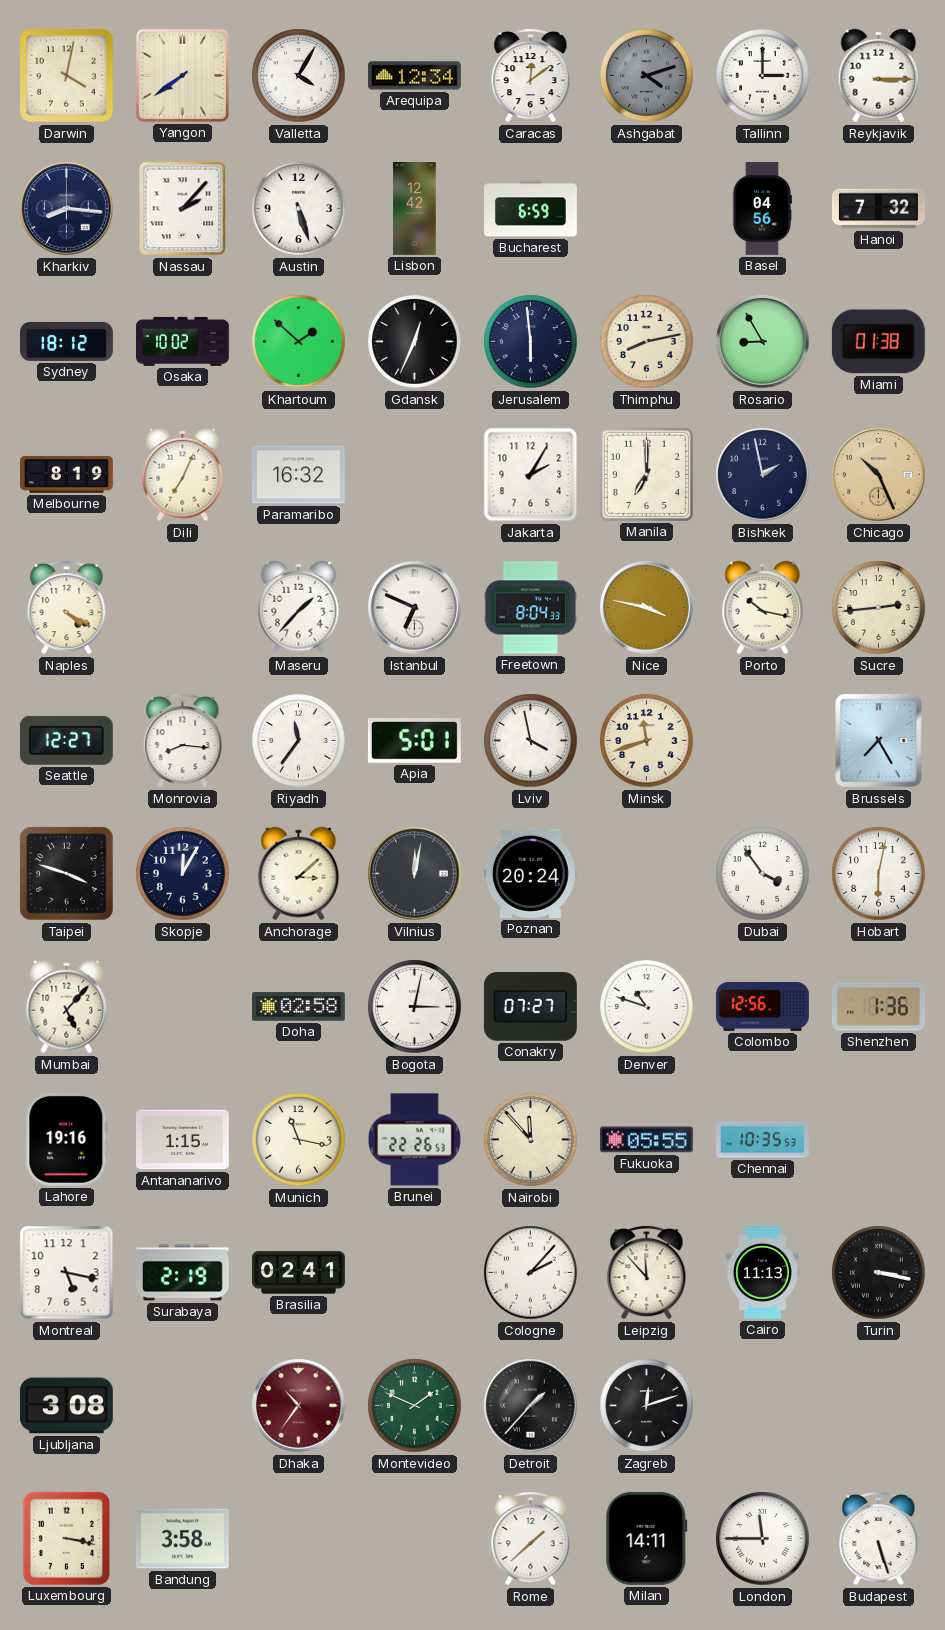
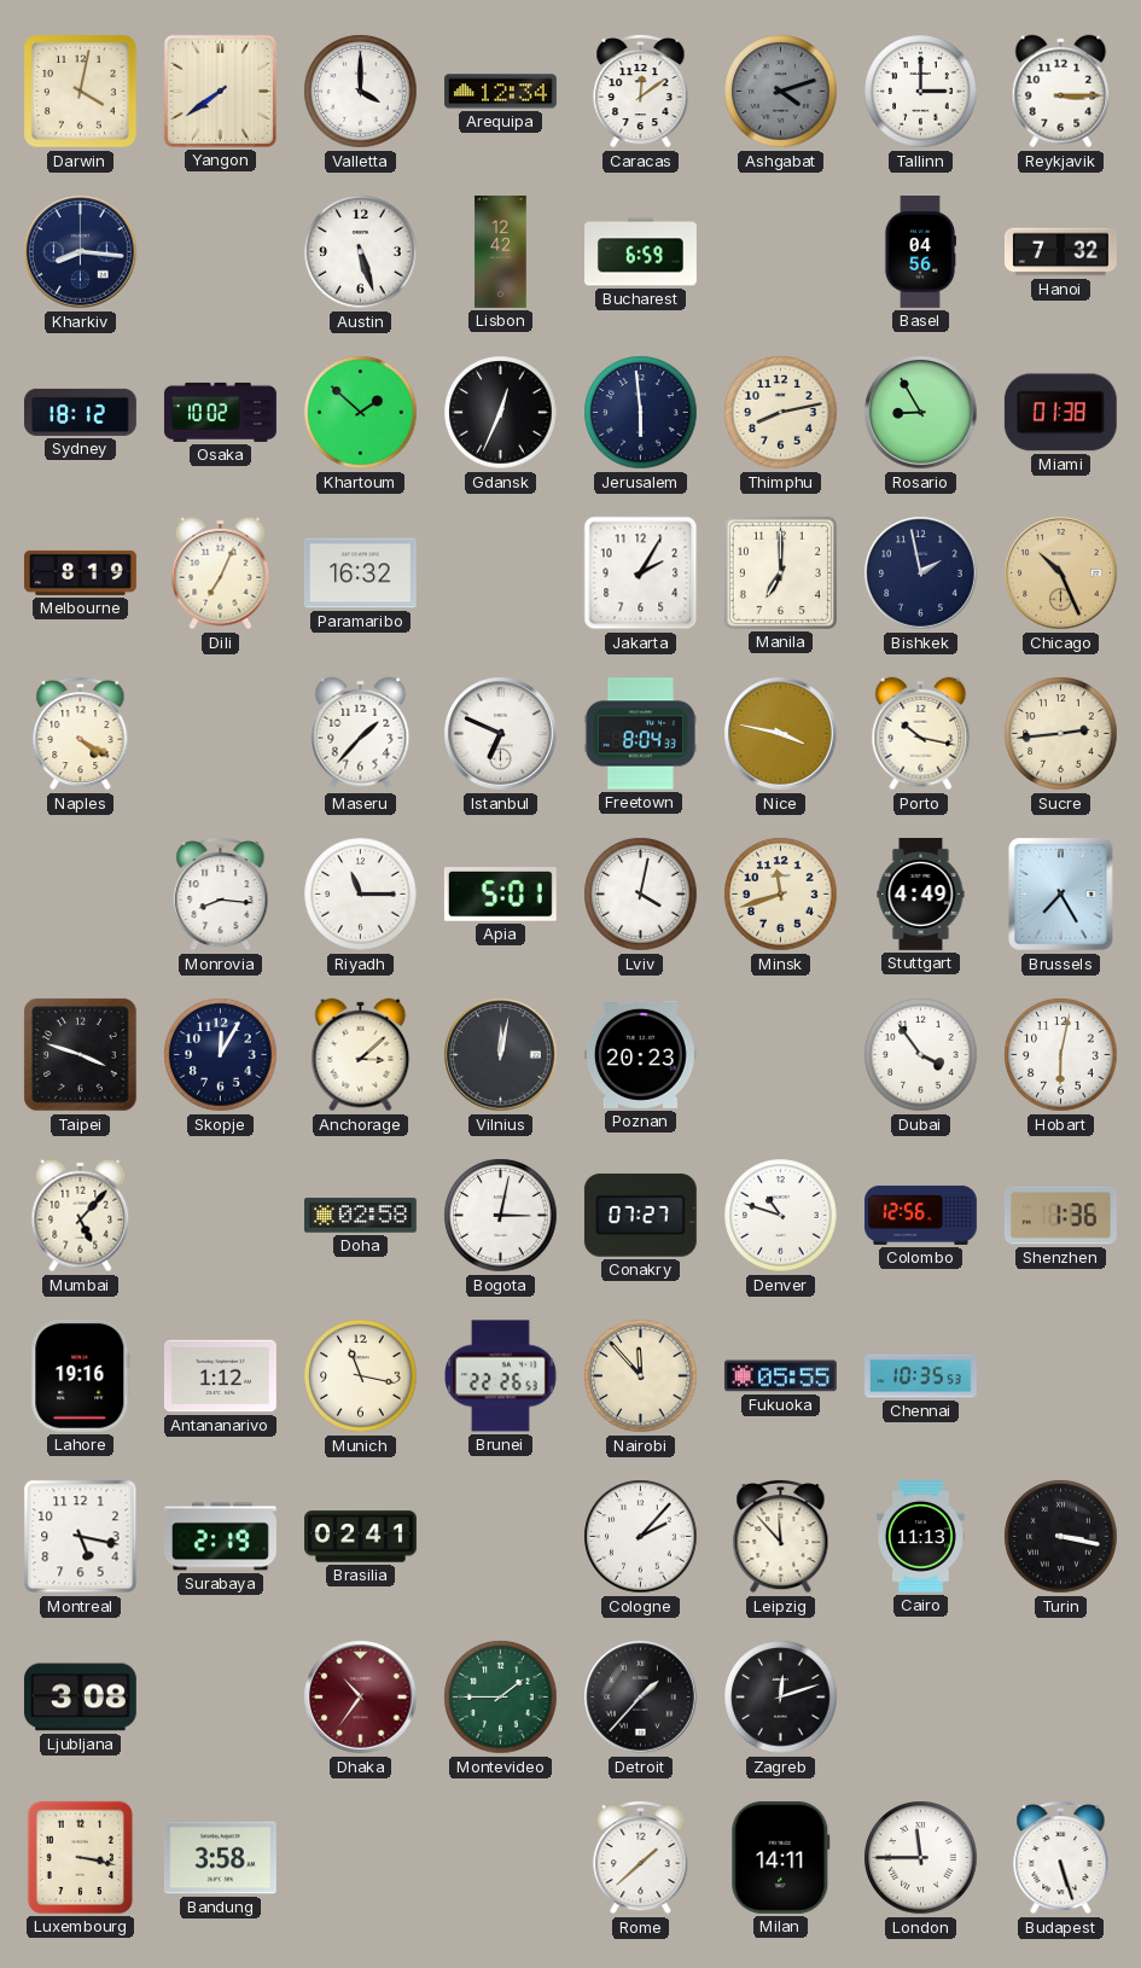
Valletta: 4:05 -> 4:00 (361, 92)
Nassau: 2:07 -> none (183, 209)
Seattle: 12:27 -> none (66, 740)
Riyadh: 11:36 -> 11:15 (361, 895)
Lviv: 3:58 -> 4:02 (641, 895)
Stuttgart: none -> 4:49 (921, 895)
Poznan: 20:24 -> 20:23 (640, 1054)
Antananarivo: 1:15 -> 1:12 (220, 1376)
Montevideo: 1:49 -> 1:45 (501, 1698)
